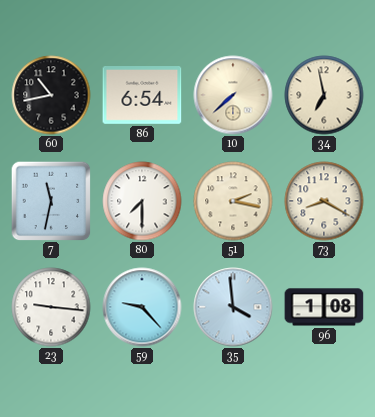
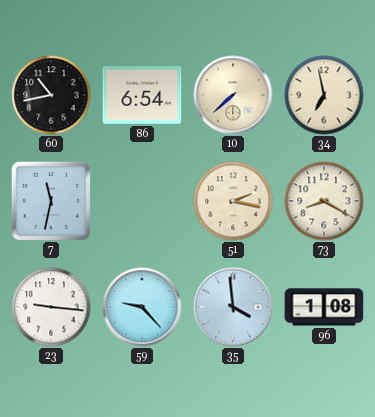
80: 7:30 -> none (142, 201)
